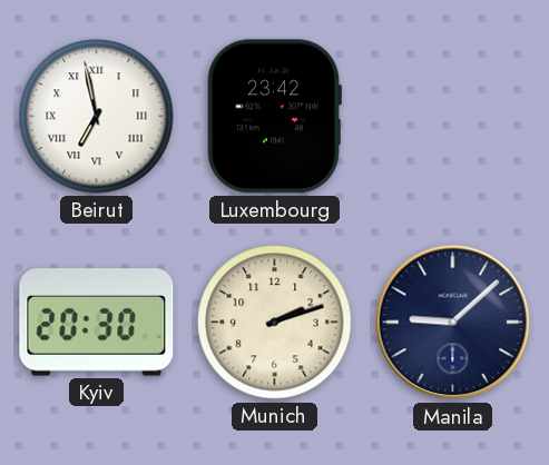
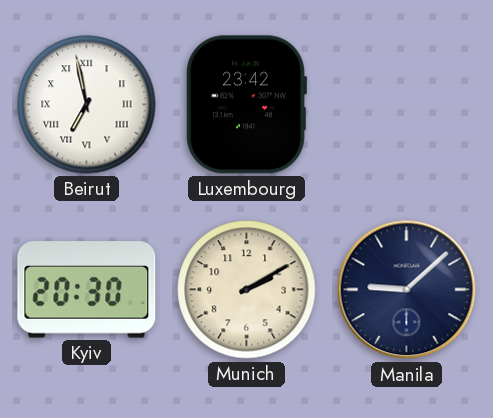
Munich: 2:12 -> 2:10 (247, 290)
